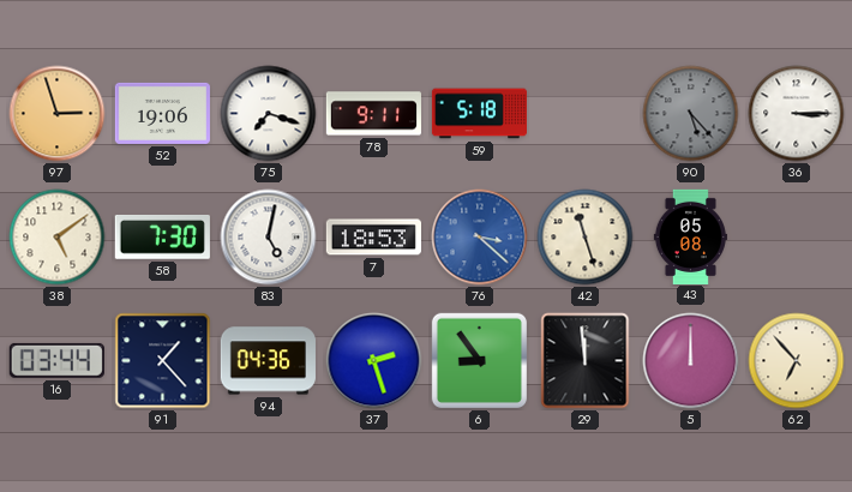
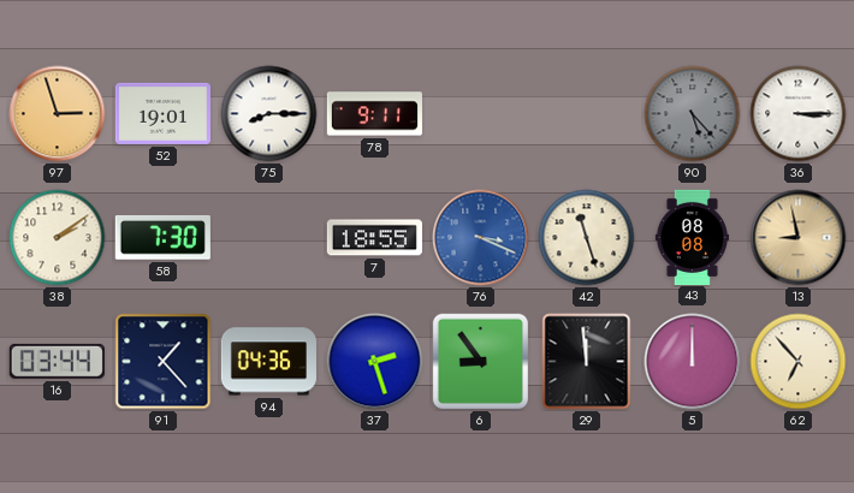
52: 19:06 -> 19:01 (162, 113)
75: 7:18 -> 8:15 (269, 114)
59: 5:18 -> none (479, 114)
38: 5:09 -> 2:09 (58, 238)
83: 5:02 -> none (269, 238)
7: 18:53 -> 18:55 (374, 238)
76: 3:22 -> 3:19 (481, 238)
43: 05:08 -> 08:08 (692, 237)
13: none -> 8:58 (799, 238)
